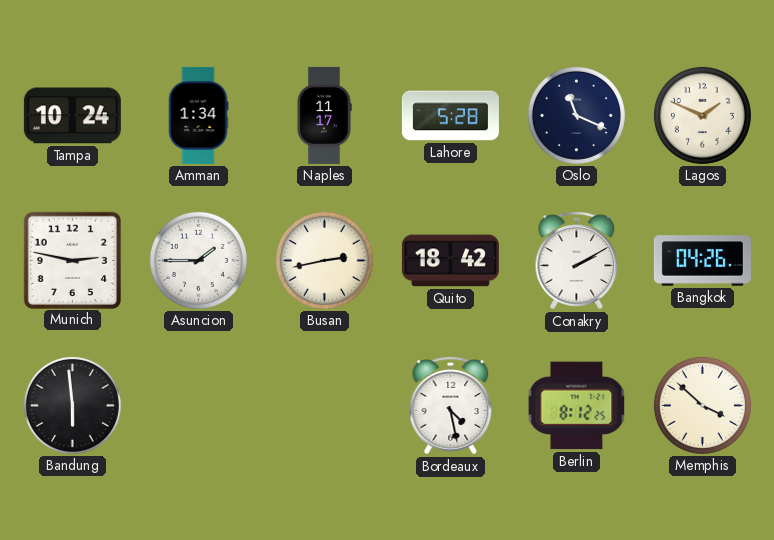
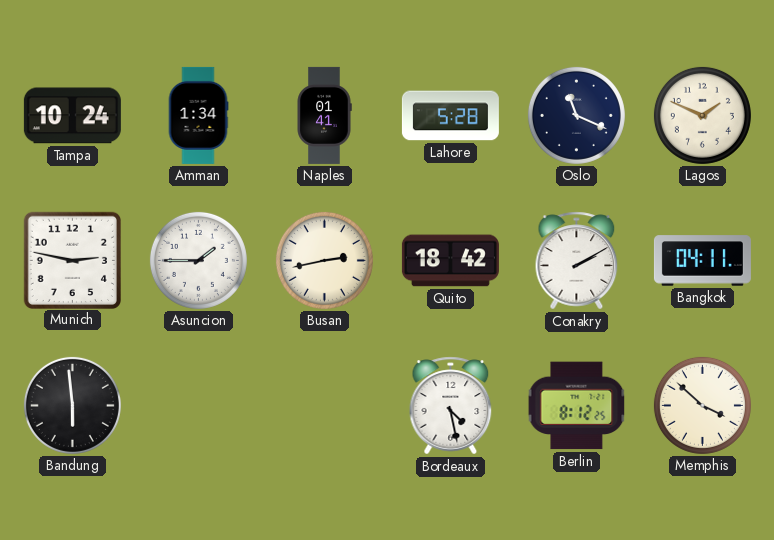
Naples: 11:17 -> 01:41 (324, 115)
Bangkok: 04:26 -> 04:11 (702, 261)
